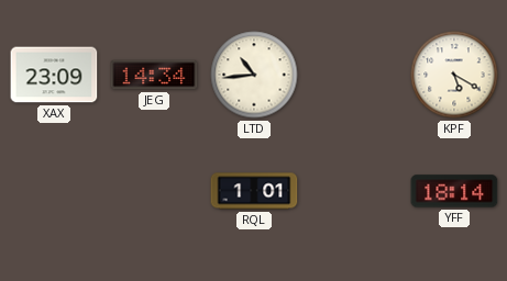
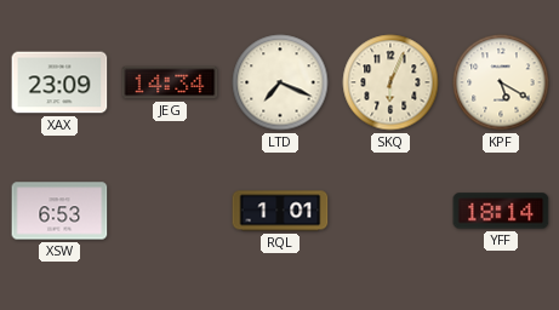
LTD: 10:44 -> 7:19 (280, 82)
SKQ: none -> 6:04 (390, 82)
XSW: none -> 6:53 (59, 211)
